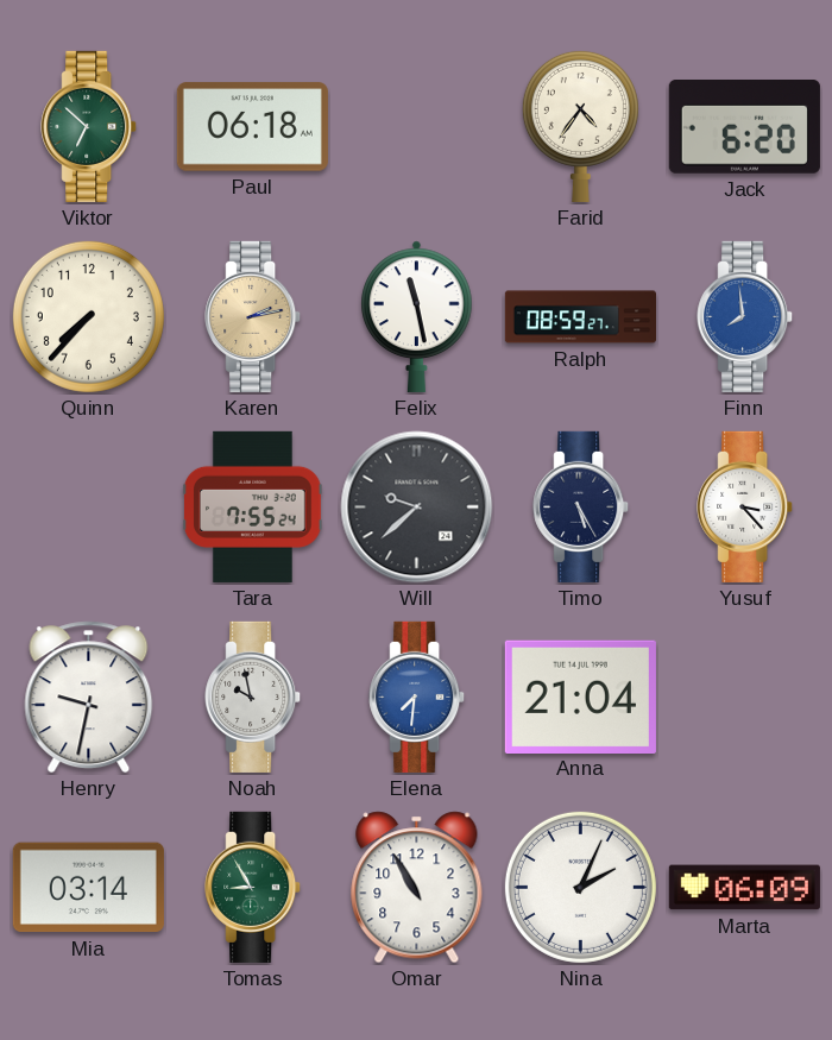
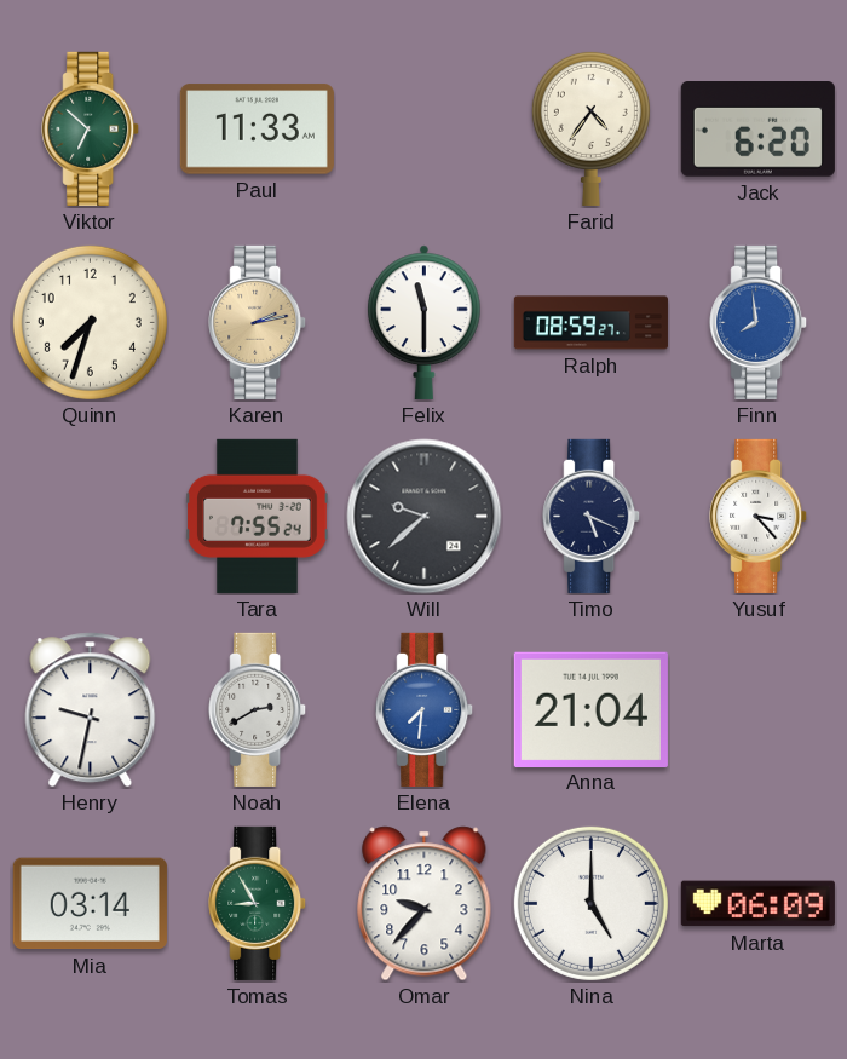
Paul: 06:18 -> 11:33 (257, 130)
Quinn: 7:37 -> 7:33 (90, 322)
Felix: 11:28 -> 11:30 (425, 322)
Timo: 5:25 -> 5:19 (592, 516)
Noah: 9:58 -> 2:40 (258, 709)
Omar: 10:55 -> 9:37 (425, 904)
Nina: 2:04 -> 5:00 (590, 903)
